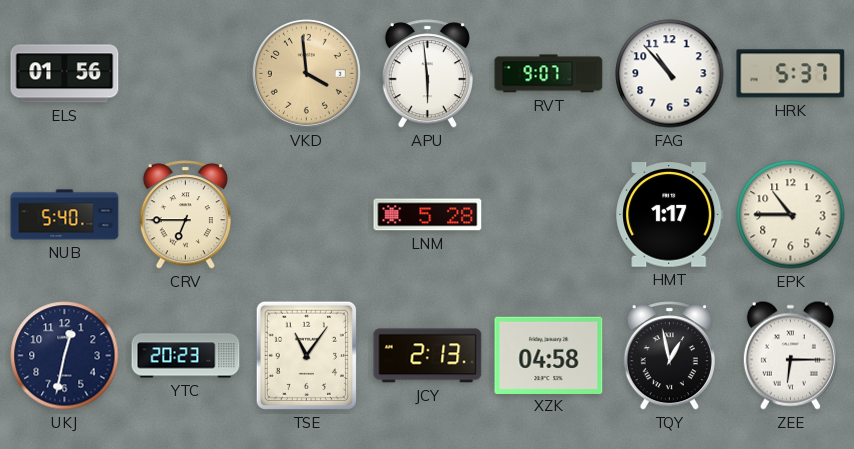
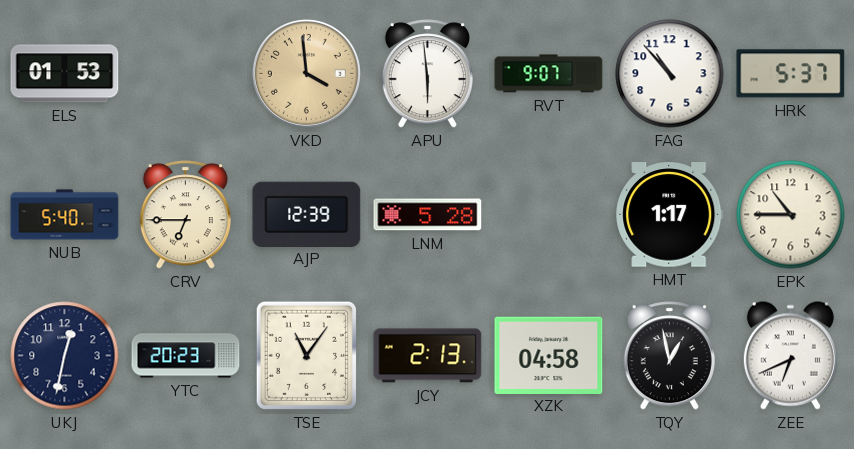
ELS: 01:56 -> 01:53 (65, 74)
AJP: none -> 12:39 (307, 214)
ZEE: 6:15 -> 6:41 (790, 355)
